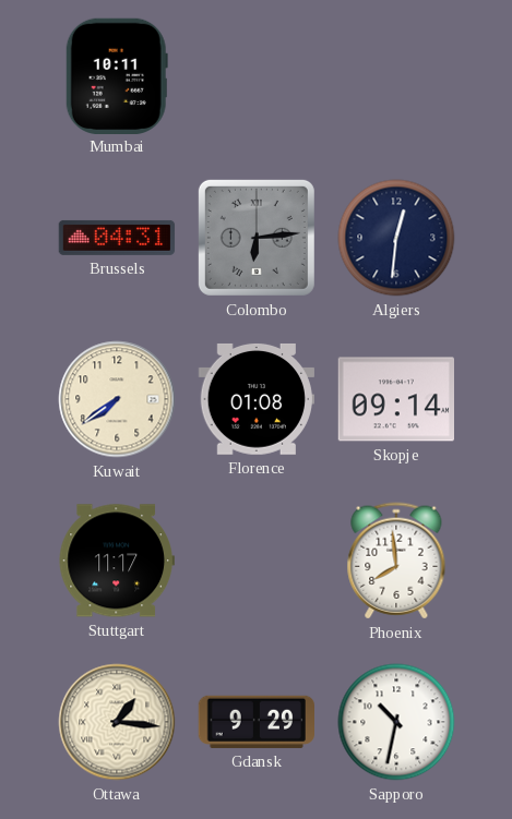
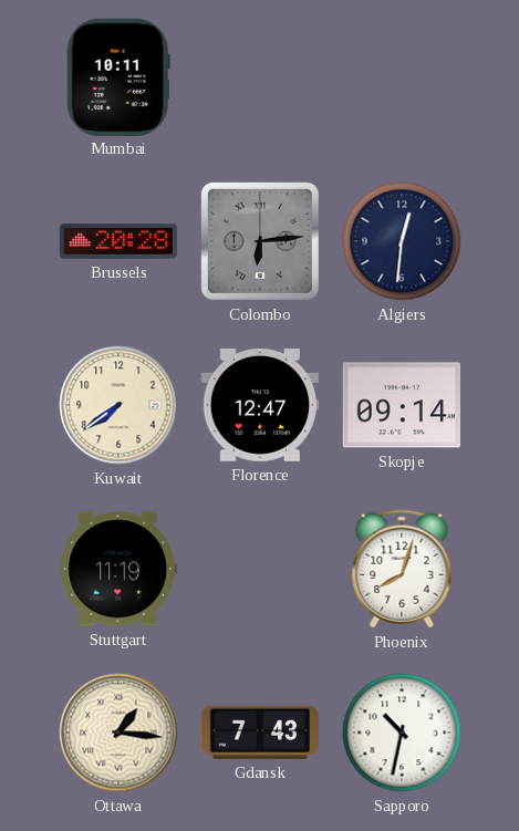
Brussels: 04:31 -> 20:28 (118, 241)
Florence: 01:08 -> 12:47 (259, 405)
Stuttgart: 11:17 -> 11:19 (118, 569)
Phoenix: 7:59 -> 8:03 (402, 569)
Gdansk: 9:29 -> 7:43 (259, 733)
